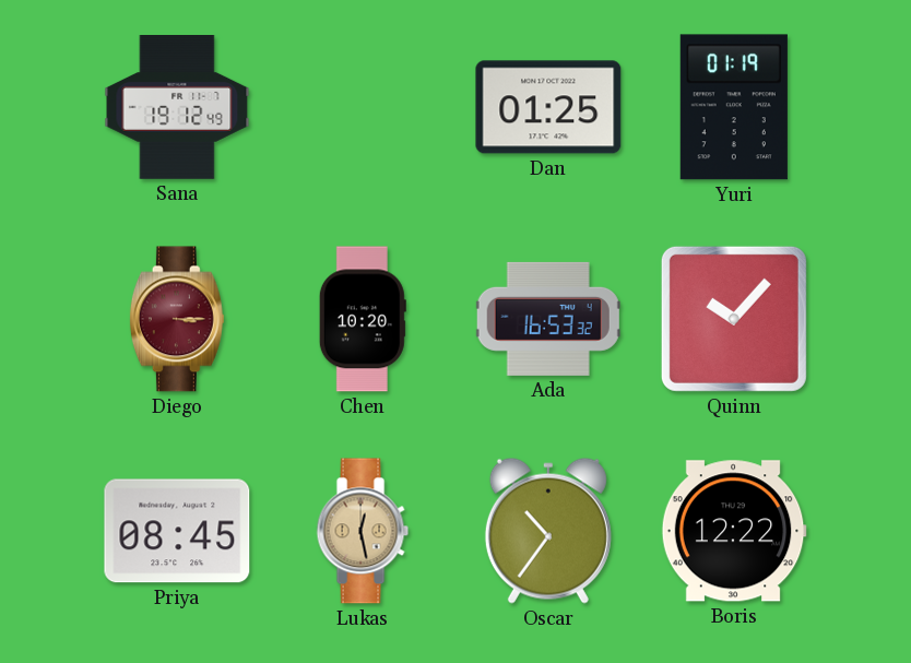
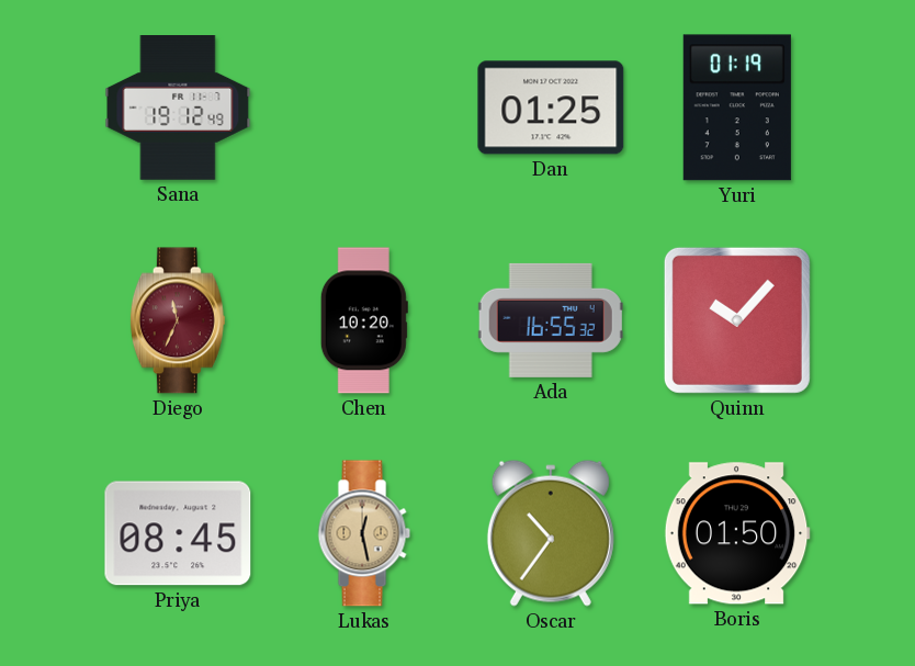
Diego: 3:15 -> 11:34 (178, 320)
Ada: 16:53 -> 16:55 (551, 320)
Boris: 12:22 -> 01:50 (737, 533)
